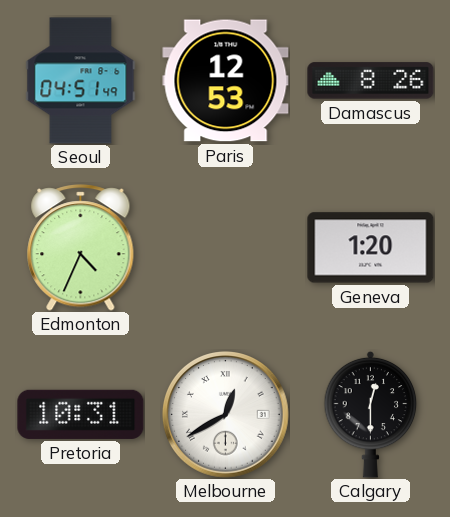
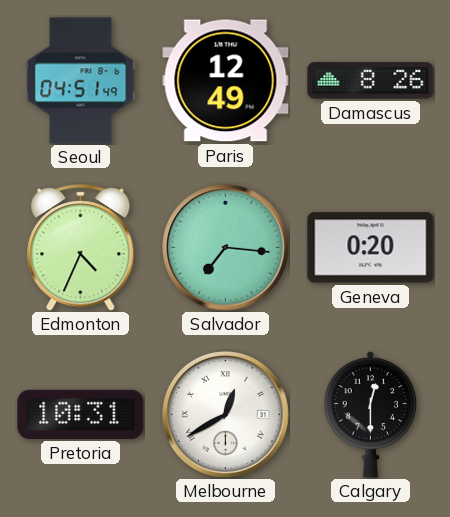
Paris: 12:53 -> 12:49 (226, 81)
Salvador: none -> 7:16 (226, 248)
Geneva: 1:20 -> 0:20 (371, 248)
